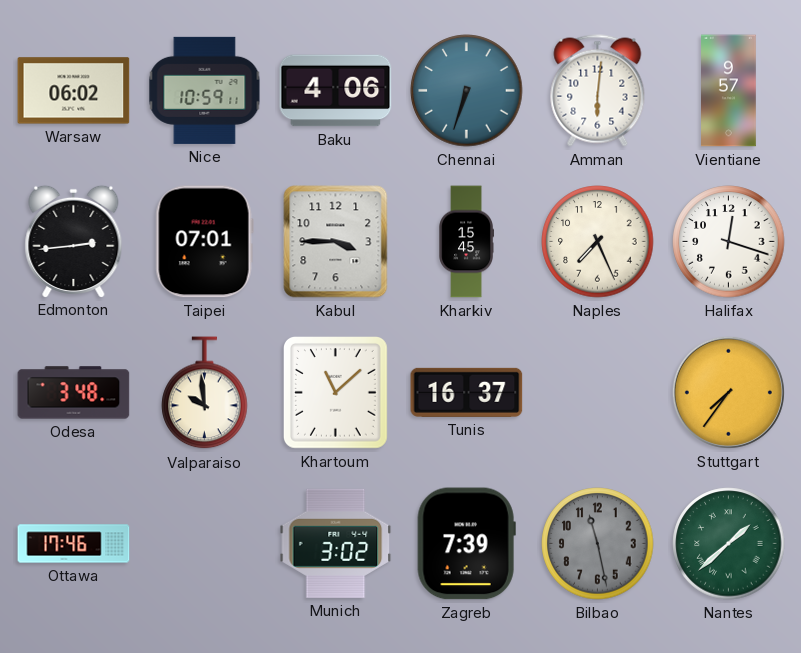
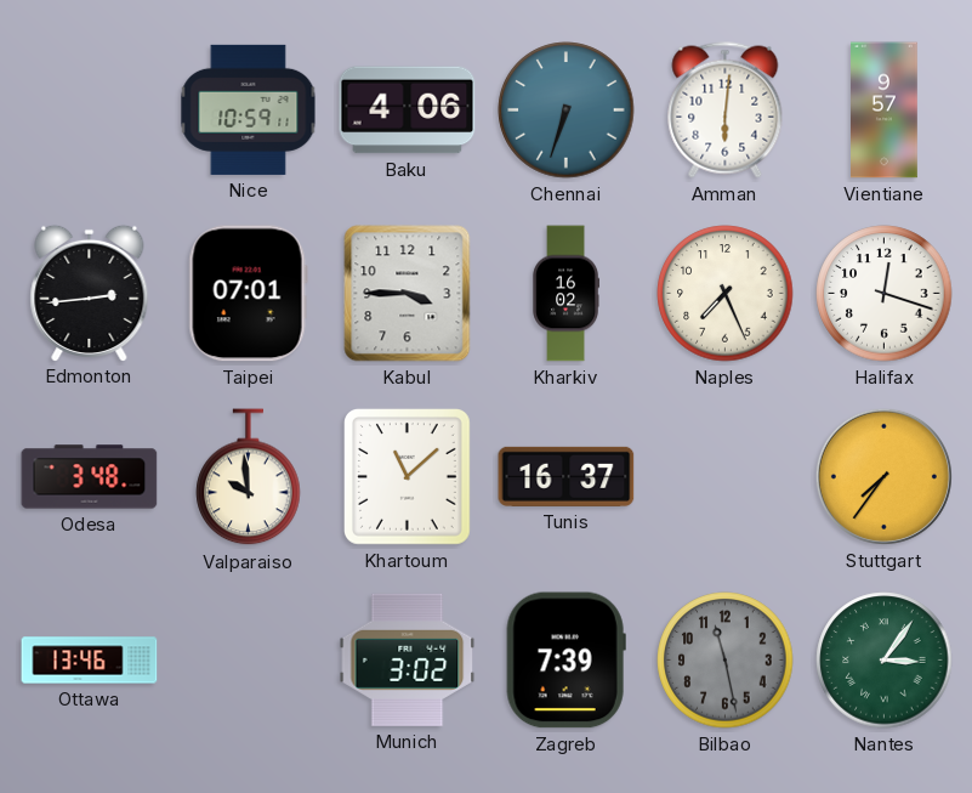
Warsaw: 06:02 -> none (74, 91)
Kharkiv: 15:45 -> 16:02 (565, 294)
Ottawa: 17:46 -> 13:46 (90, 661)
Nantes: 1:38 -> 3:06 (885, 661)
